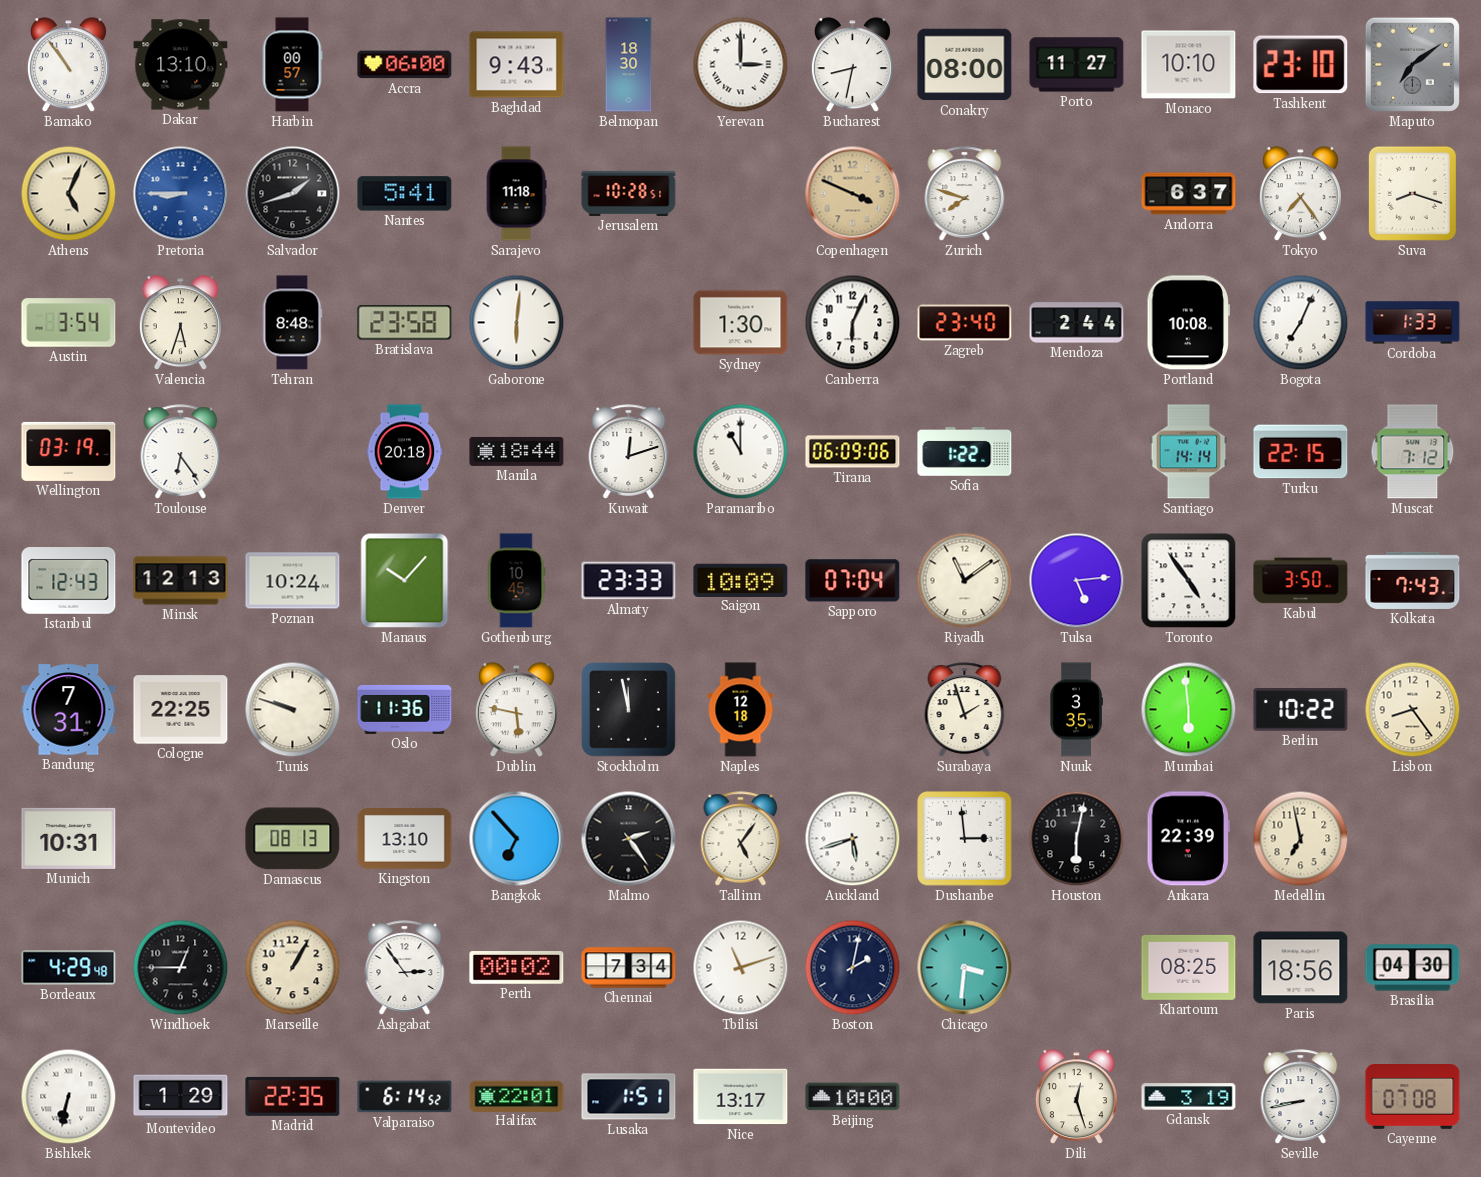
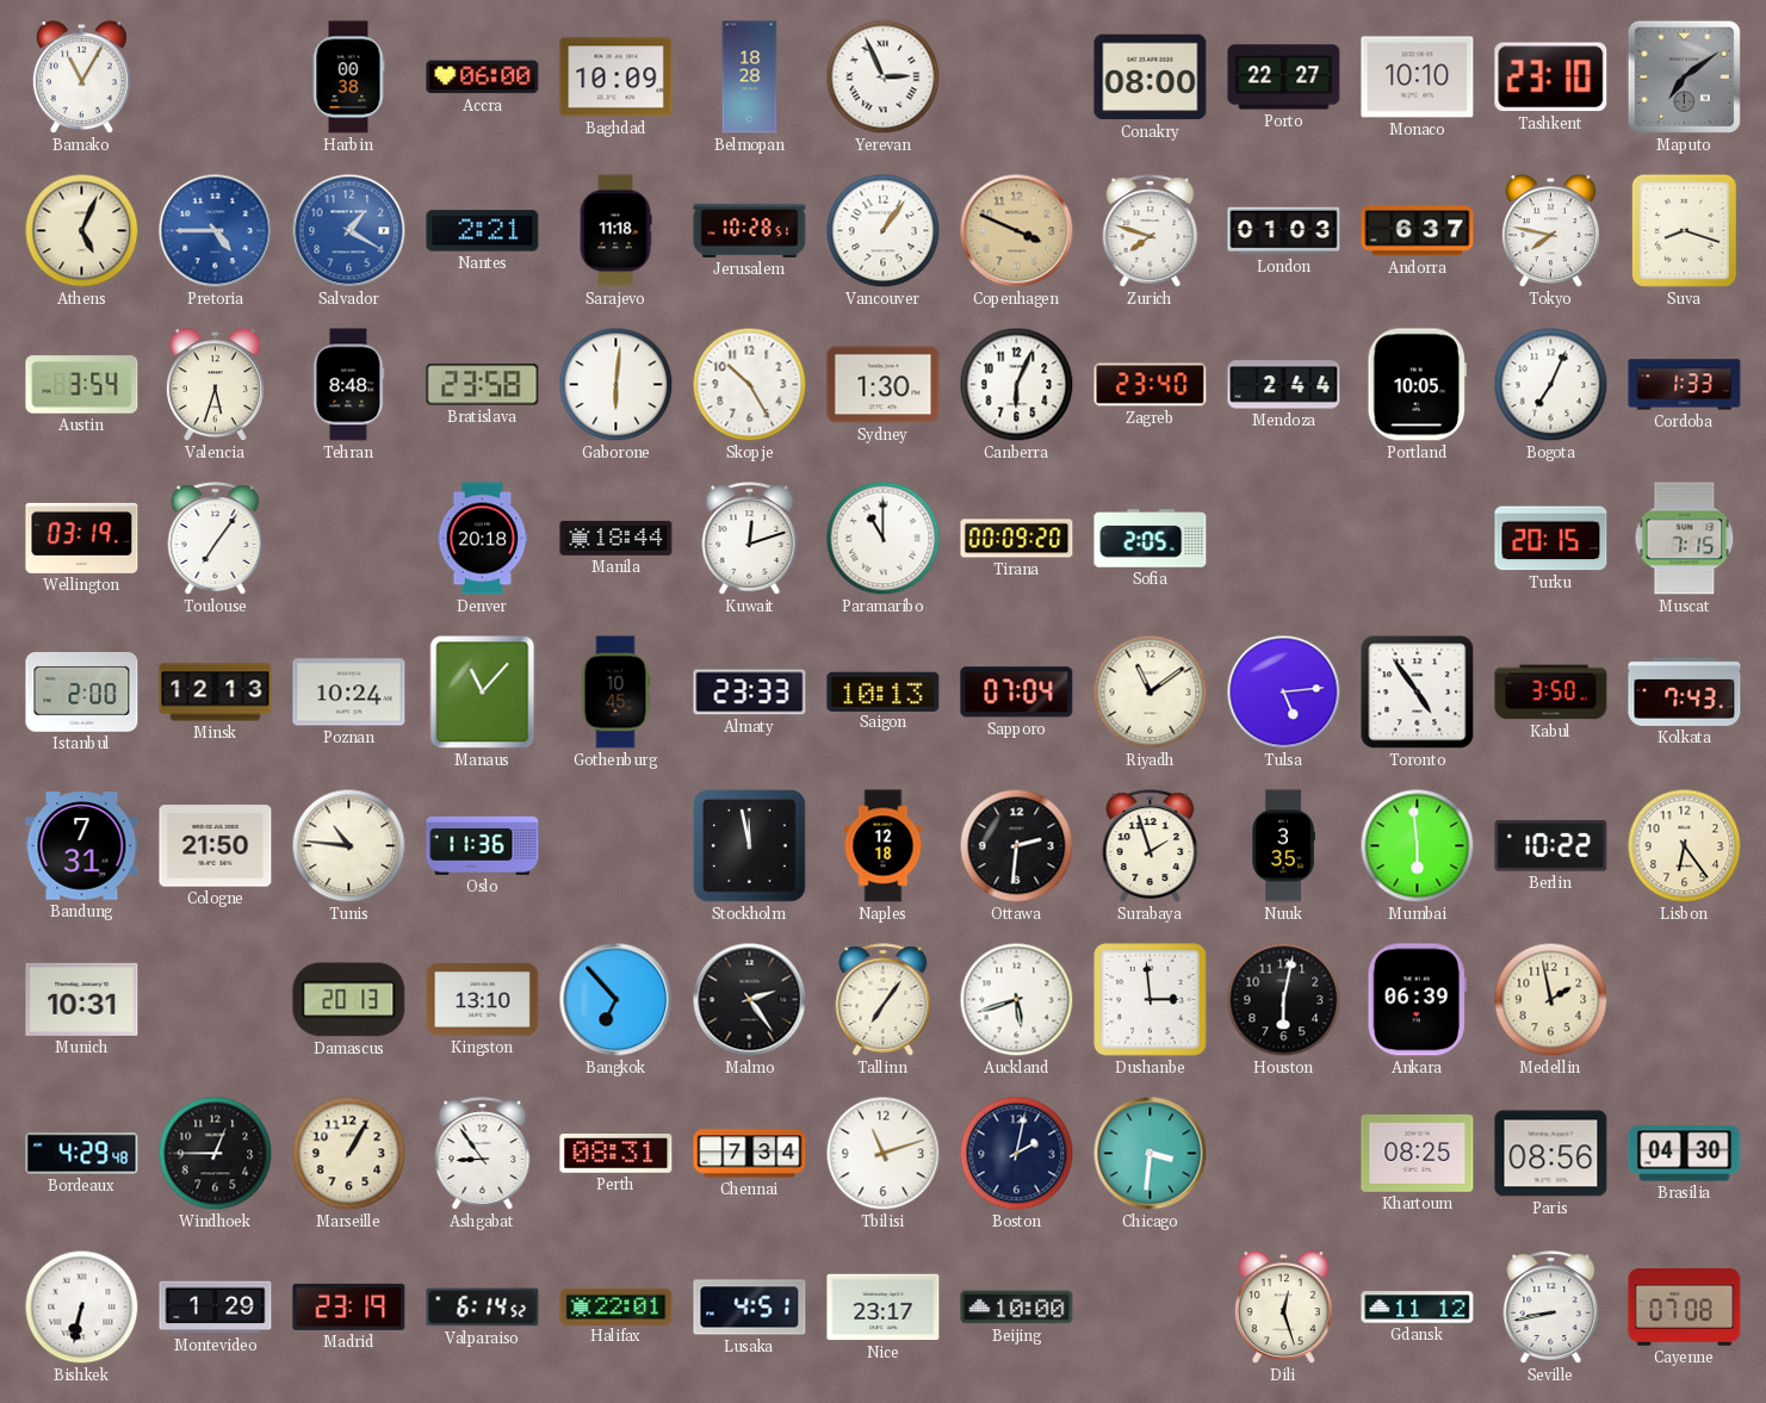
Bamako: 10:54 -> 11:05 (81, 77)
Dakar: 13:10 -> none (181, 65)
Harbin: 00:57 -> 00:38 (348, 77)
Baghdad: 9:43 -> 10:09 (616, 77)
Belmopan: 18:30 -> 18:28 (750, 77)
Yerevan: 3:00 -> 2:56 (884, 77)
Bucharest: 8:32 -> none (852, 65)
Porto: 11:27 -> 22:27 (1284, 77)
Pretoria: 8:45 -> 4:45 (216, 231)
Salvador: 1:42 -> 1:20 (349, 231)
Salvador dial: black -> blue (349, 231)
Nantes: 5:41 -> 2:21 (483, 231)
Vancouver: none -> 1:06 (884, 231)
London: none -> 01:03 (1284, 231)
Tokyo: 7:24 -> 7:47 (1550, 231)
Skopje: none -> 10:25 (750, 385)
Portland: 10:08 -> 10:05 (1417, 385)
Toulouse: 6:24 -> 7:06 (216, 539)
Tirana: 06:09 -> 00:09 (1017, 539)
Sofia: 1:22 -> 2:05 (1151, 539)
Santiago: 14:14 -> none (1189, 452)
Turku: 22:15 -> 20:15 (1551, 539)
Muscat: 7:12 -> 7:15 (1685, 539)
Istanbul: 12:43 -> 2:00 (82, 693)
Manaus: 10:07 -> 11:07 (483, 693)
Saigon: 10:09 -> 10:13 (884, 691)
Cologne: 22:25 -> 21:50 (216, 846)
Tunis: 9:48 -> 10:46 (349, 846)
Dublin: 5:47 -> none (516, 710)
Ottawa: none -> 2:31 (1017, 846)
Lisbon: 8:24 -> 6:24 (1685, 846)
Damascus: 08:13 -> 20:13 (349, 1000)
Tallinn: 5:06 -> 7:06 (884, 1000)
Ankara: 22:39 -> 06:39 (1417, 1000)
Medellin: 6:58 -> 1:58 (1551, 1000)
Ashgabat: 2:54 -> 8:54 (483, 1154)
Perth: 00:02 -> 08:31 (616, 1154)
Paris: 18:56 -> 08:56 (1551, 1154)
Madrid: 22:35 -> 23:19 (349, 1306)
Lusaka: 1:51 -> 4:51 (750, 1308)
Nice: 13:17 -> 23:17 (884, 1308)
Gdansk: 3:19 -> 11:12 (1418, 1308)
